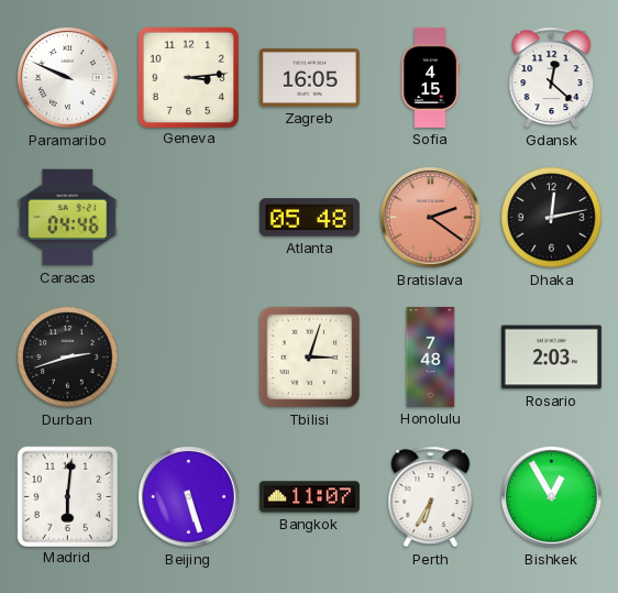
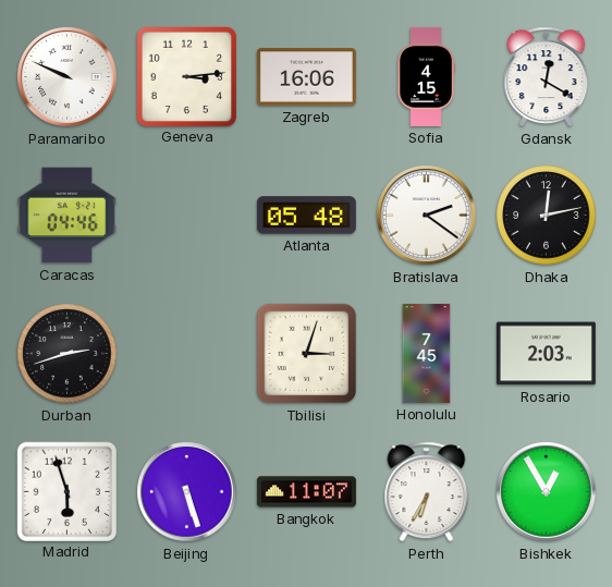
Zagreb: 16:05 -> 16:06 (306, 77)
Gdansk: 12:22 -> 12:20 (547, 77)
Bratislava dial: salmon -> white (427, 216)
Honolulu: 7:48 -> 7:45 (427, 353)
Madrid: 6:01 -> 5:57 (66, 491)
